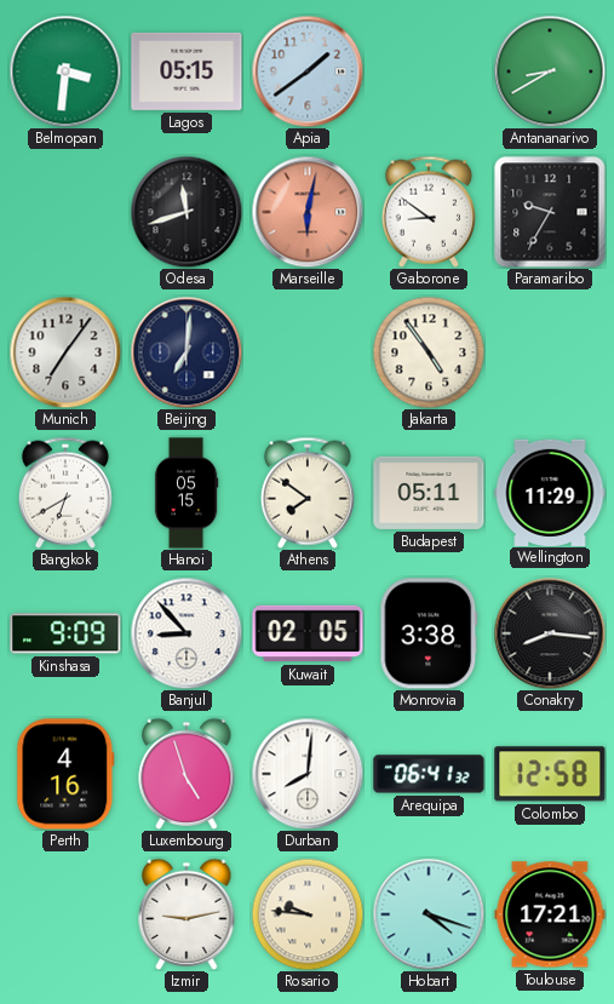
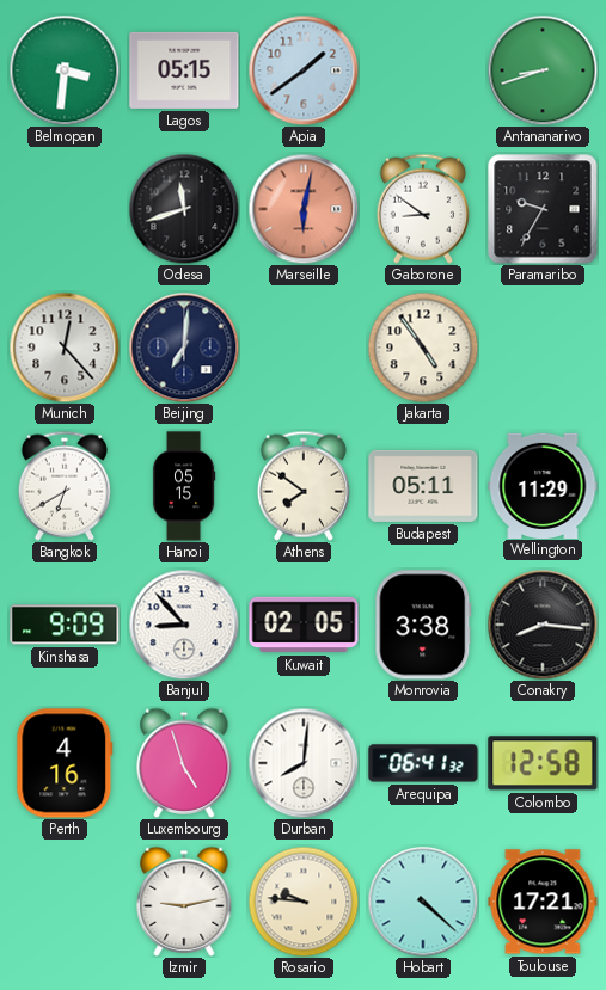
Antananarivo: 8:40 -> 8:42 (543, 70)
Munich: 7:06 -> 12:23 (65, 348)
Hobart: 4:18 -> 4:22 (423, 902)
